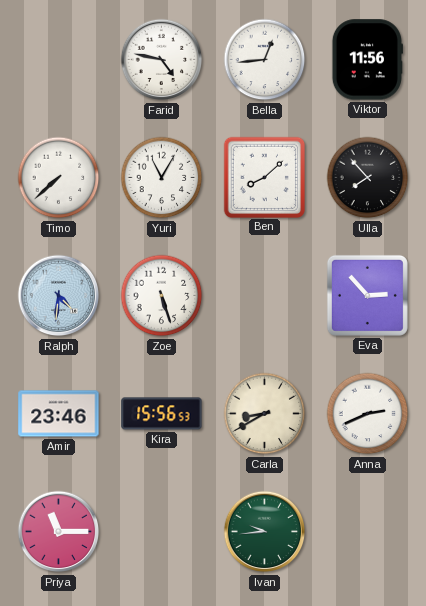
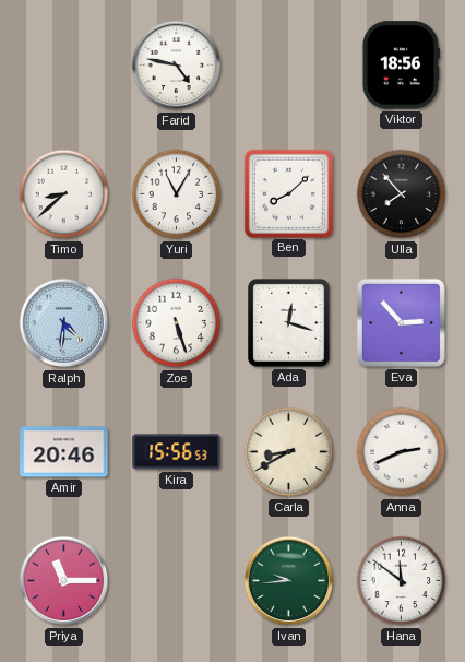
Bella: 12:44 -> none (265, 60)
Viktor: 11:56 -> 18:56 (401, 66)
Timo: 7:38 -> 8:38 (64, 194)
Ada: none -> 12:18 (289, 323)
Amir: 23:46 -> 20:46 (64, 452)
Hana: none -> 11:51 (402, 581)
